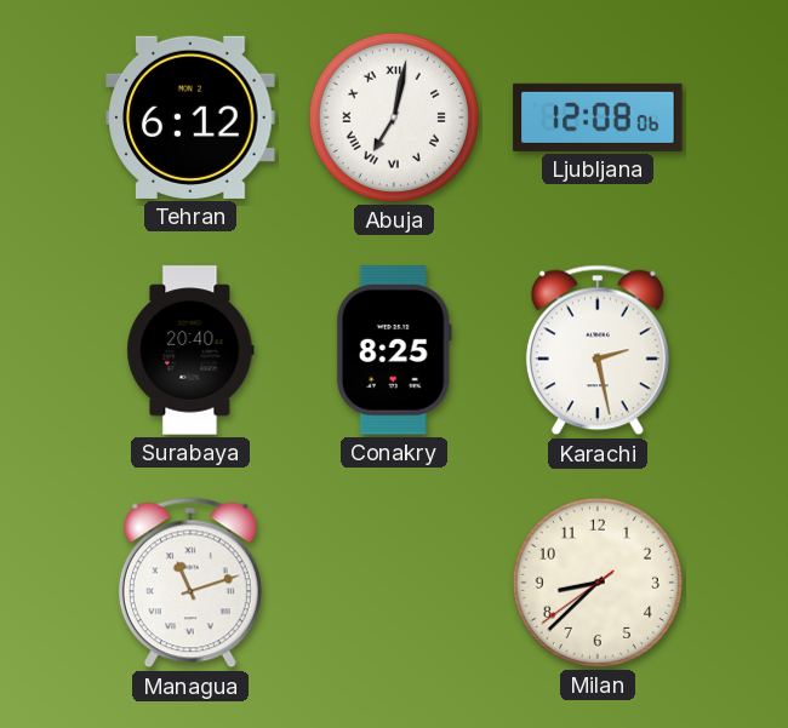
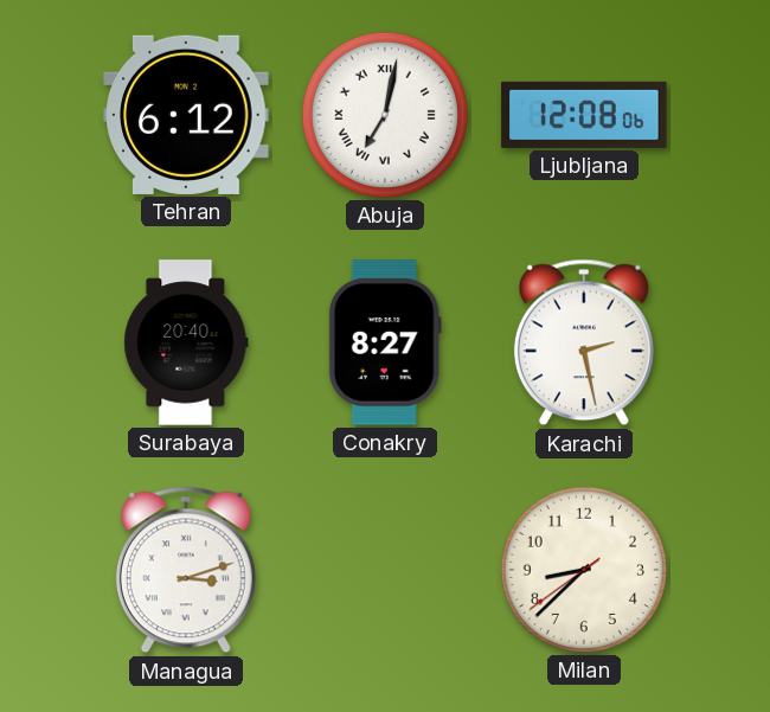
Conakry: 8:25 -> 8:27 (385, 342)
Managua: 11:12 -> 3:12 (186, 570)
